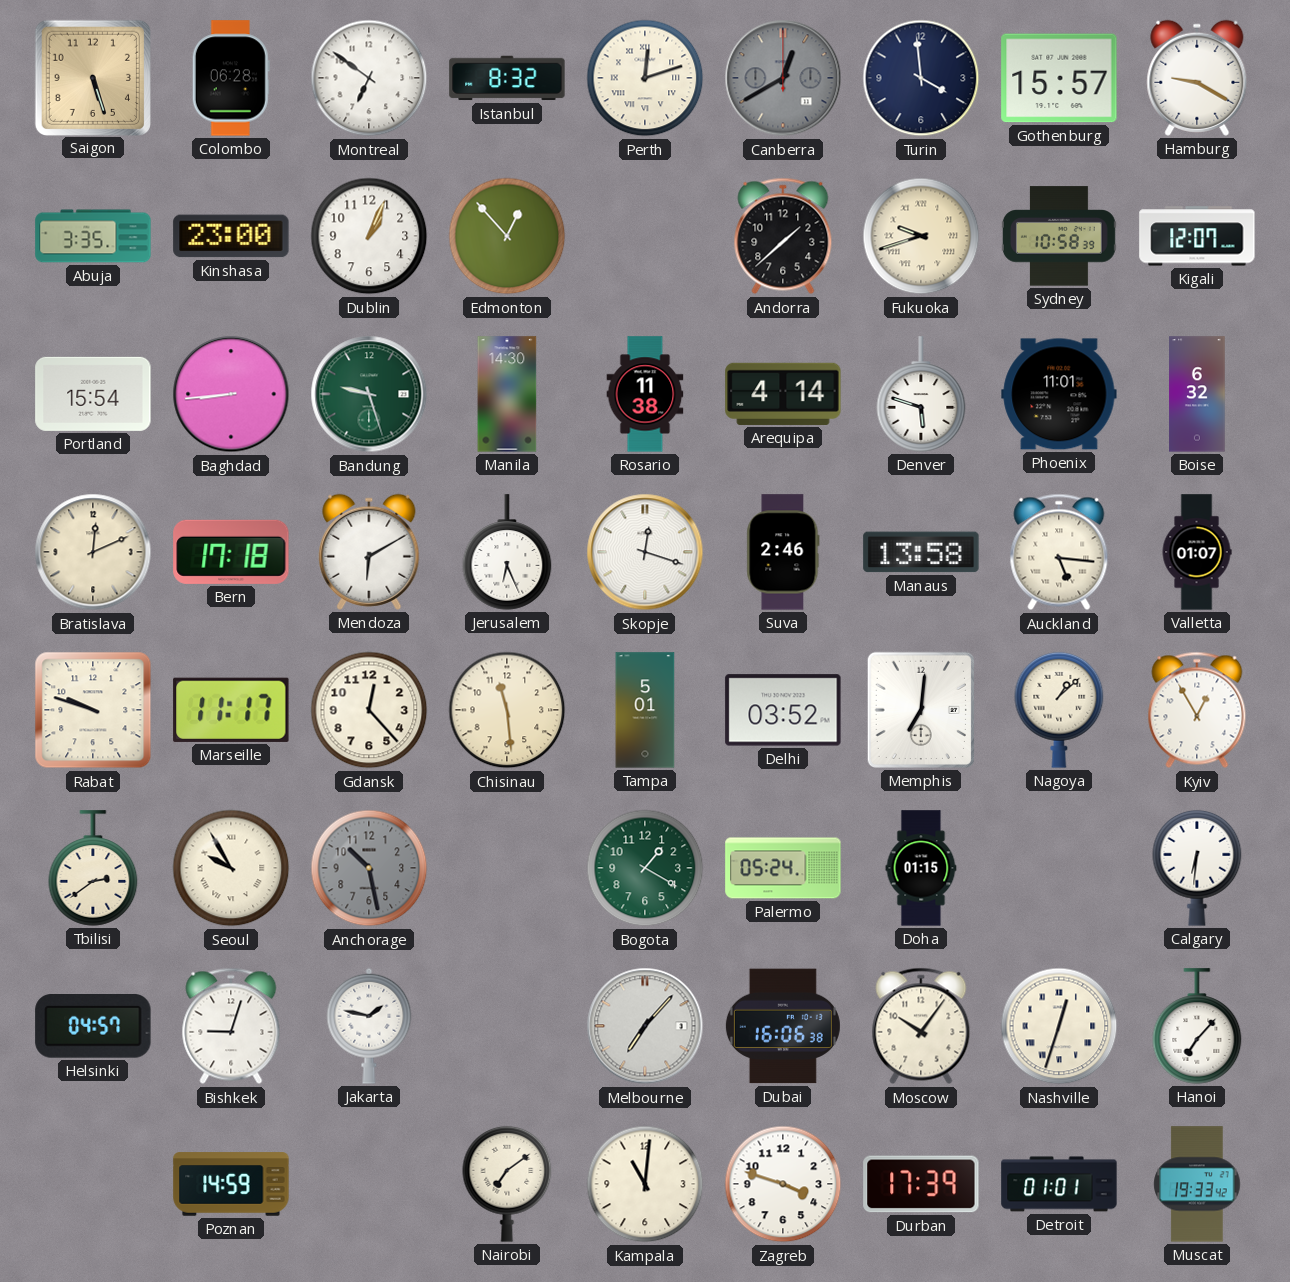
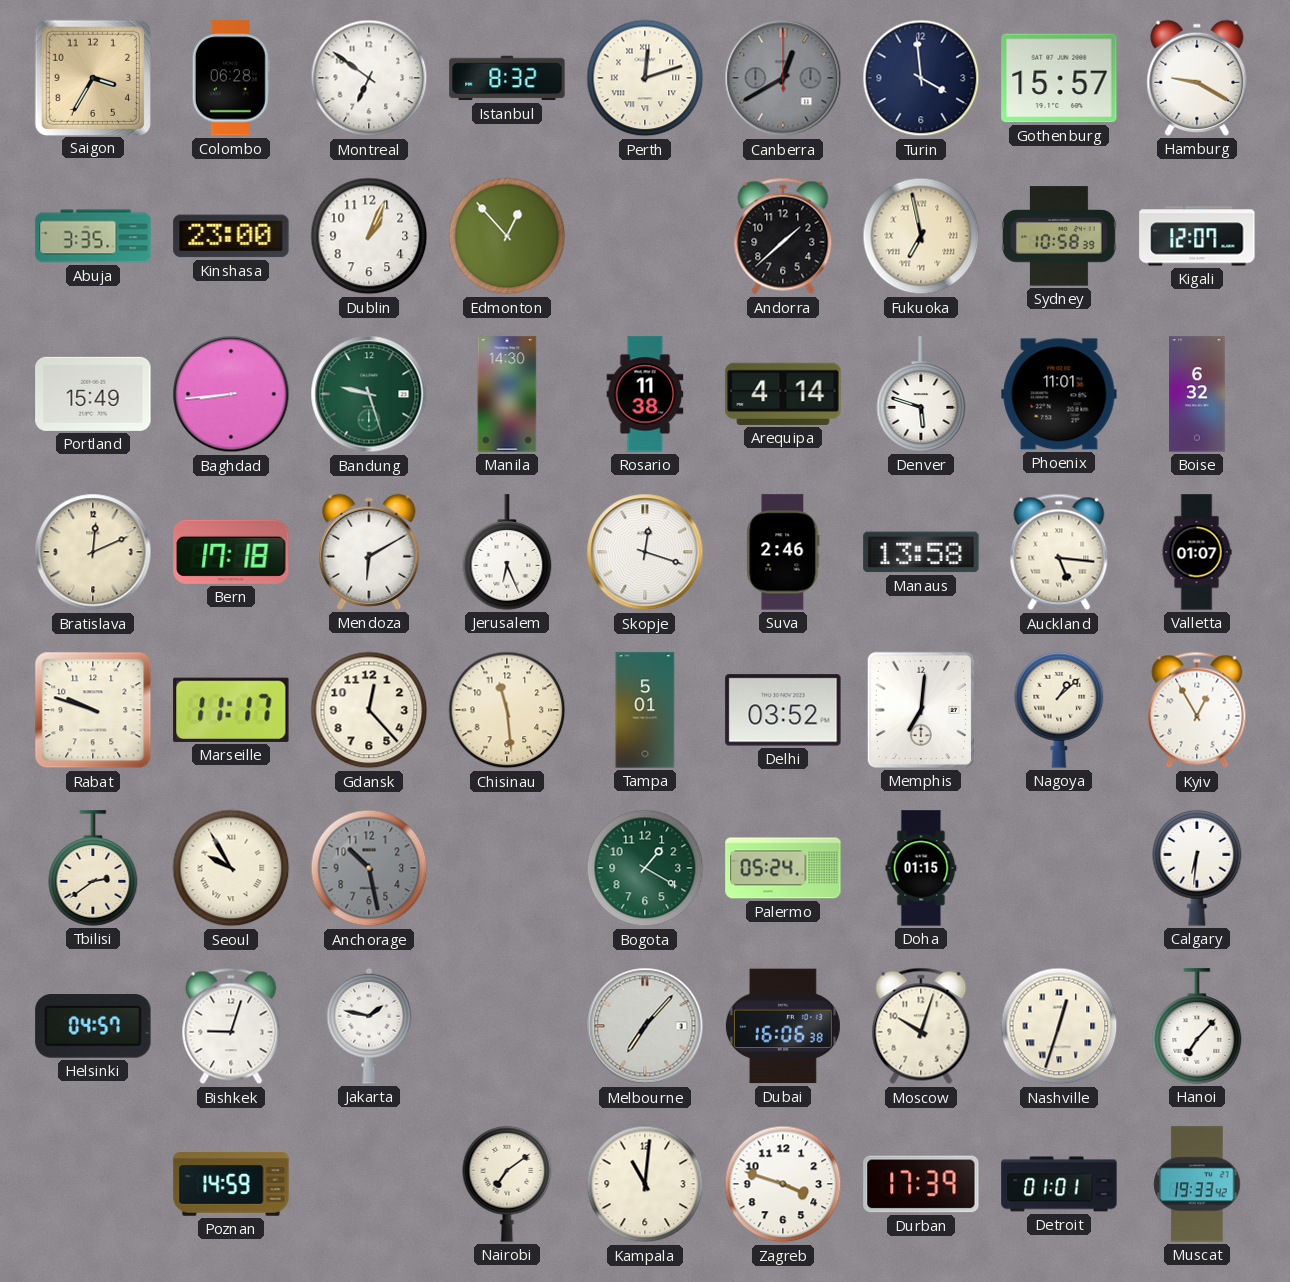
Saigon: 5:27 -> 3:35 (92, 77)
Fukuoka: 9:42 -> 6:58 (921, 236)
Portland: 15:54 -> 15:49 (93, 394)
Moscow: 10:06 -> 10:03 (921, 1026)
